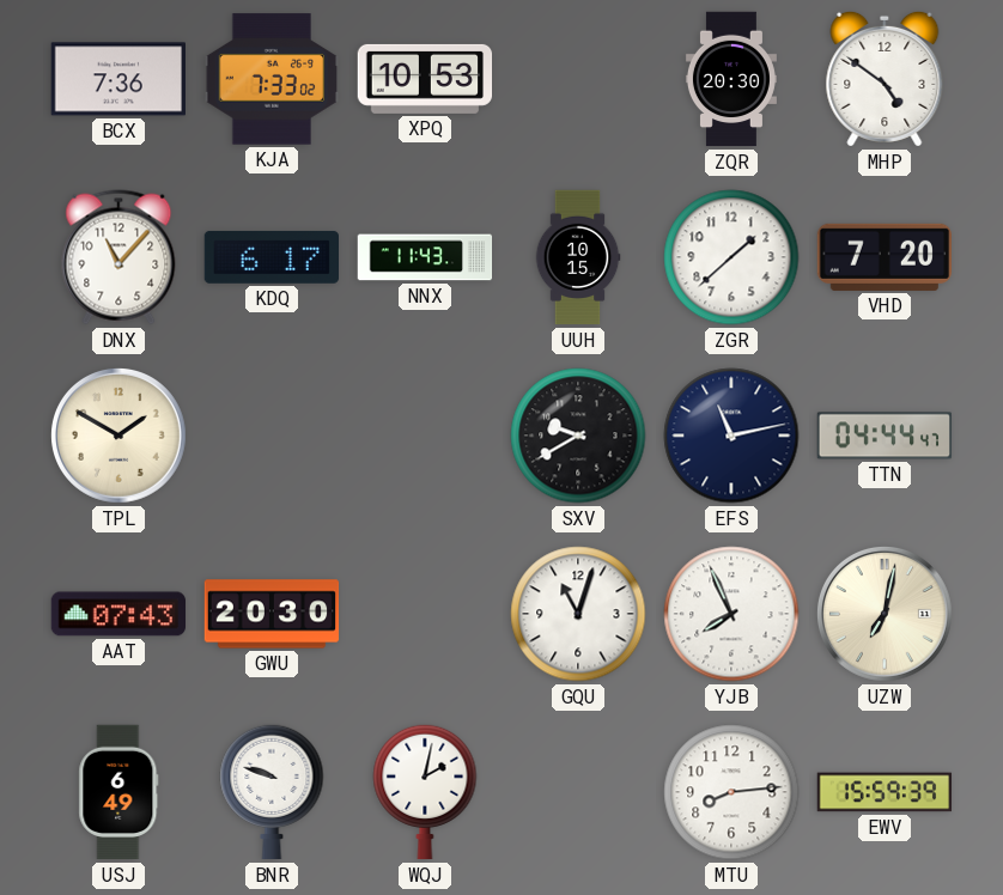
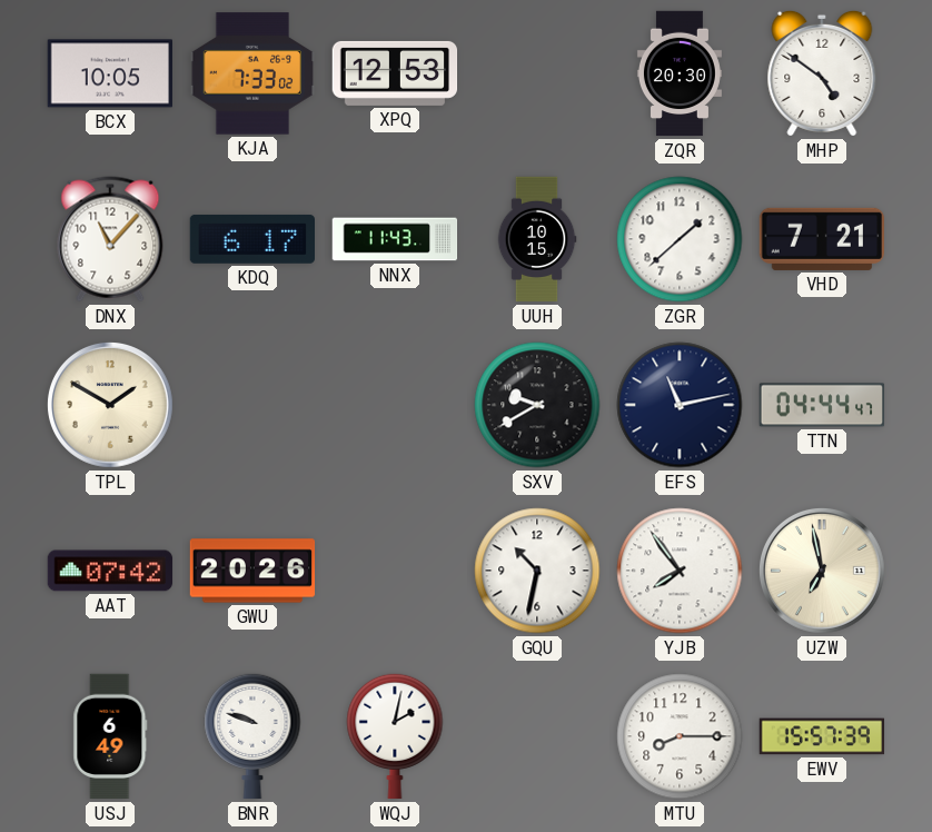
BCX: 7:36 -> 10:05 (109, 73)
XPQ: 10:53 -> 12:53 (395, 73)
VHD: 7:20 -> 7:21 (821, 239)
AAT: 07:43 -> 07:42 (110, 571)
GWU: 20:30 -> 20:26 (252, 571)
GQU: 11:03 -> 10:32 (537, 571)
YJB: 7:56 -> 7:54 (680, 571)
UZW: 7:02 -> 6:58 (822, 571)
MTU: 8:14 -> 8:15 (680, 736)
EWV: 15:59 -> 15:57 (822, 736)
